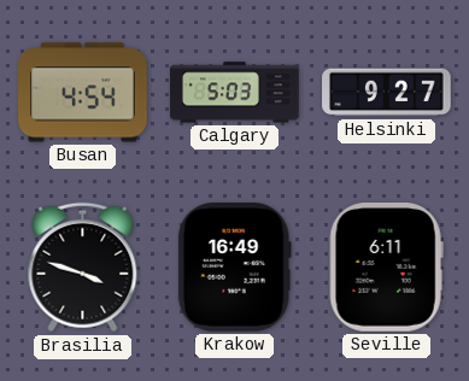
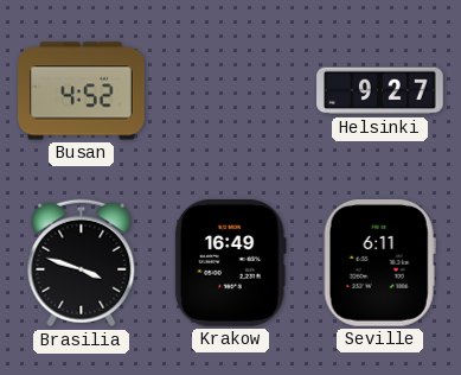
Busan: 4:54 -> 4:52 (82, 91)
Calgary: 5:03 -> none (235, 93)
